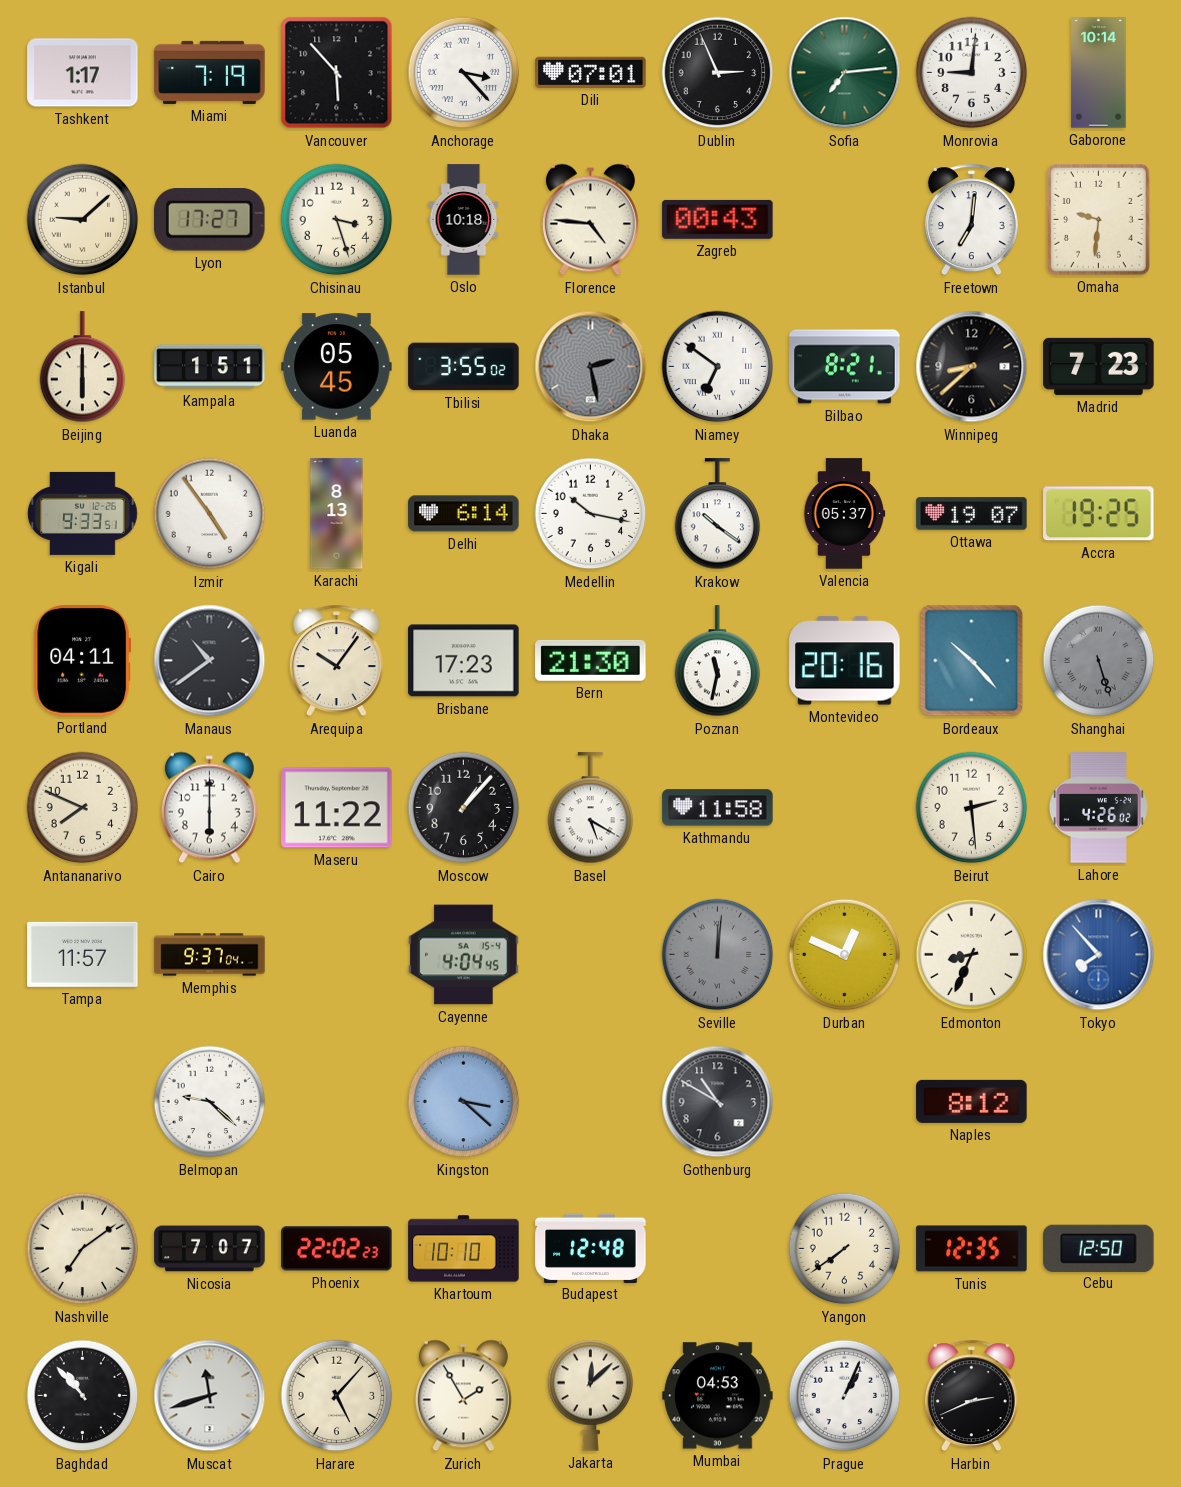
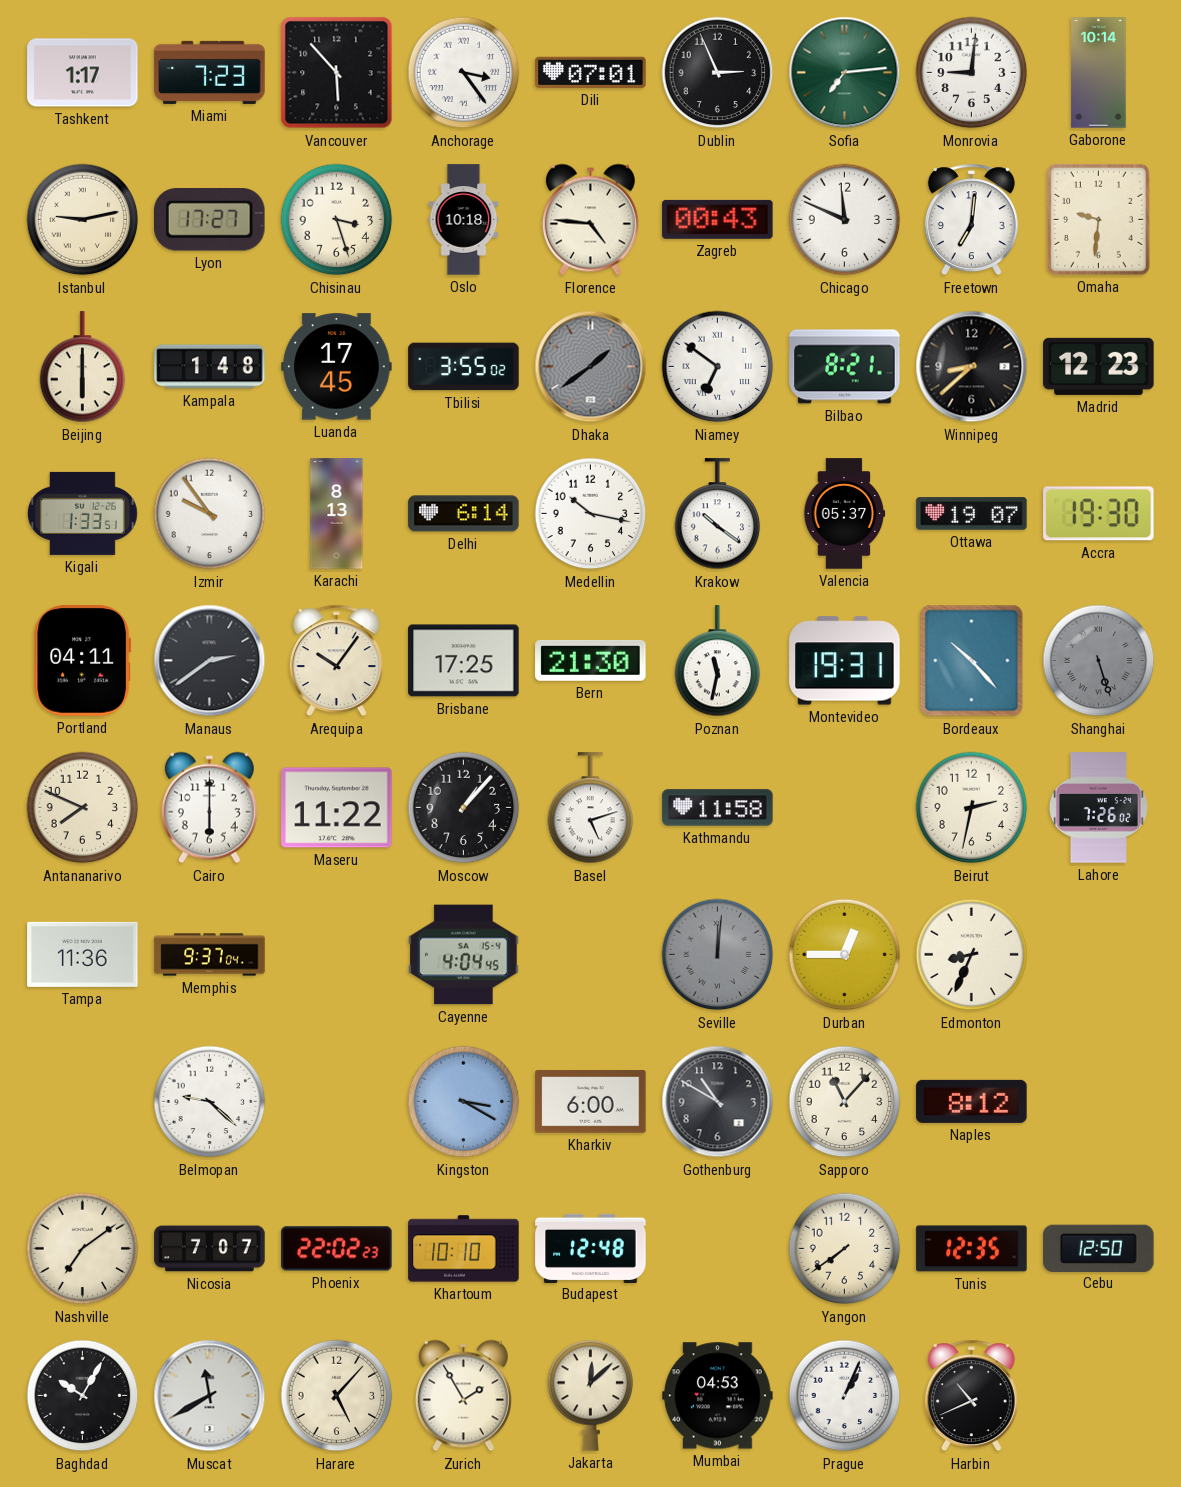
Miami: 7:19 -> 7:23 (210, 72)
Anchorage: 3:23 -> 3:24 (464, 73)
Istanbul: 9:08 -> 9:13 (83, 220)
Chicago: none -> 11:49 (845, 220)
Kampala: 1:51 -> 1:48 (210, 367)
Luanda: 05:45 -> 17:45 (337, 367)
Dhaka: 2:28 -> 1:39 (591, 367)
Madrid: 7:23 -> 12:23 (1099, 366)
Kigali: 9:33 -> 1:33 (83, 513)
Izmir: 4:54 -> 9:54 (210, 514)
Accra: 19:25 -> 19:30 (1099, 514)
Manaus: 10:39 -> 2:39 (210, 661)
Brisbane: 17:23 -> 17:25 (464, 661)
Montevideo: 20:16 -> 19:31 (845, 661)
Basel: 5:20 -> 5:12 (591, 808)
Beirut: 2:29 -> 2:32 (972, 808)
Lahore: 4:26 -> 7:26 (1098, 808)
Tampa: 11:57 -> 11:36 (83, 954)
Durban: 12:49 -> 12:45 (845, 955)
Tokyo: 7:53 -> none (1099, 955)
Kingston: 3:22 -> 3:20 (464, 1102)
Kharkiv: none -> 6:00 (591, 1102)
Sapporo: none -> 11:07 (845, 1102)
Baghdad: 10:53 -> 10:05 (83, 1396)
Muscat: 11:42 -> 11:40 (210, 1396)
Harbin: 2:41 -> 10:41 (971, 1396)
